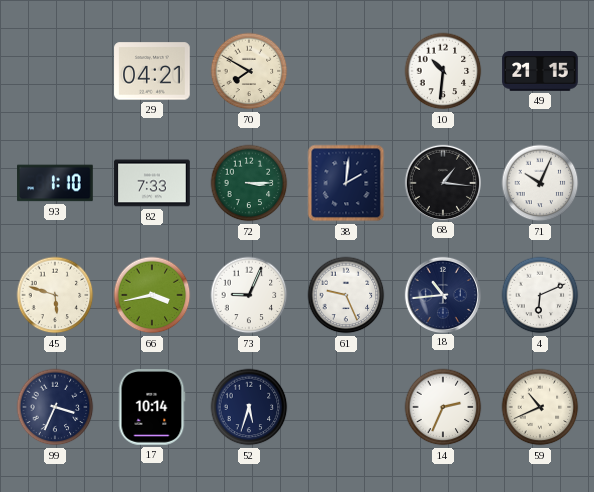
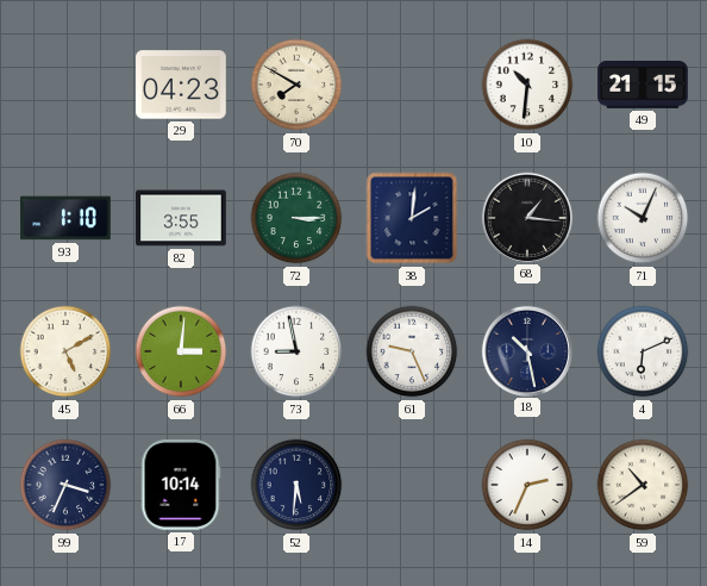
29: 04:21 -> 04:23 (181, 85)
82: 7:33 -> 3:55 (181, 218)
45: 5:48 -> 5:10 (65, 351)
66: 3:43 -> 3:01 (181, 351)
73: 9:04 -> 8:58 (296, 351)
18: 10:44 -> 10:28 (526, 350)
52: 5:33 -> 5:31 (296, 485)
59: 10:41 -> 10:39 (643, 485)
